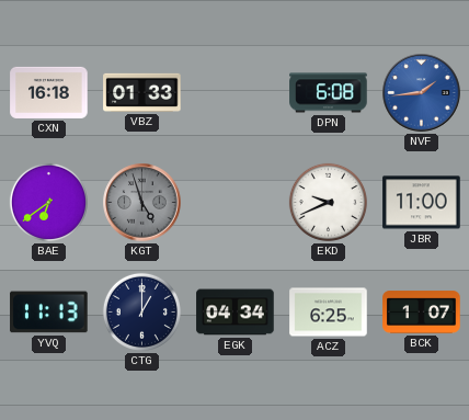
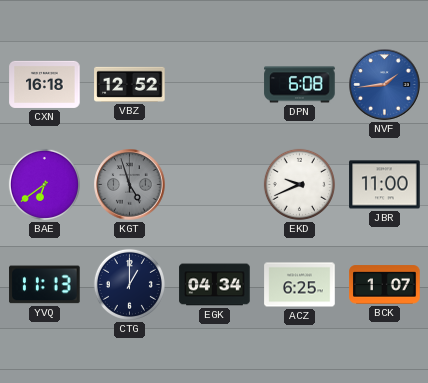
VBZ: 01:33 -> 12:52 (130, 84)
